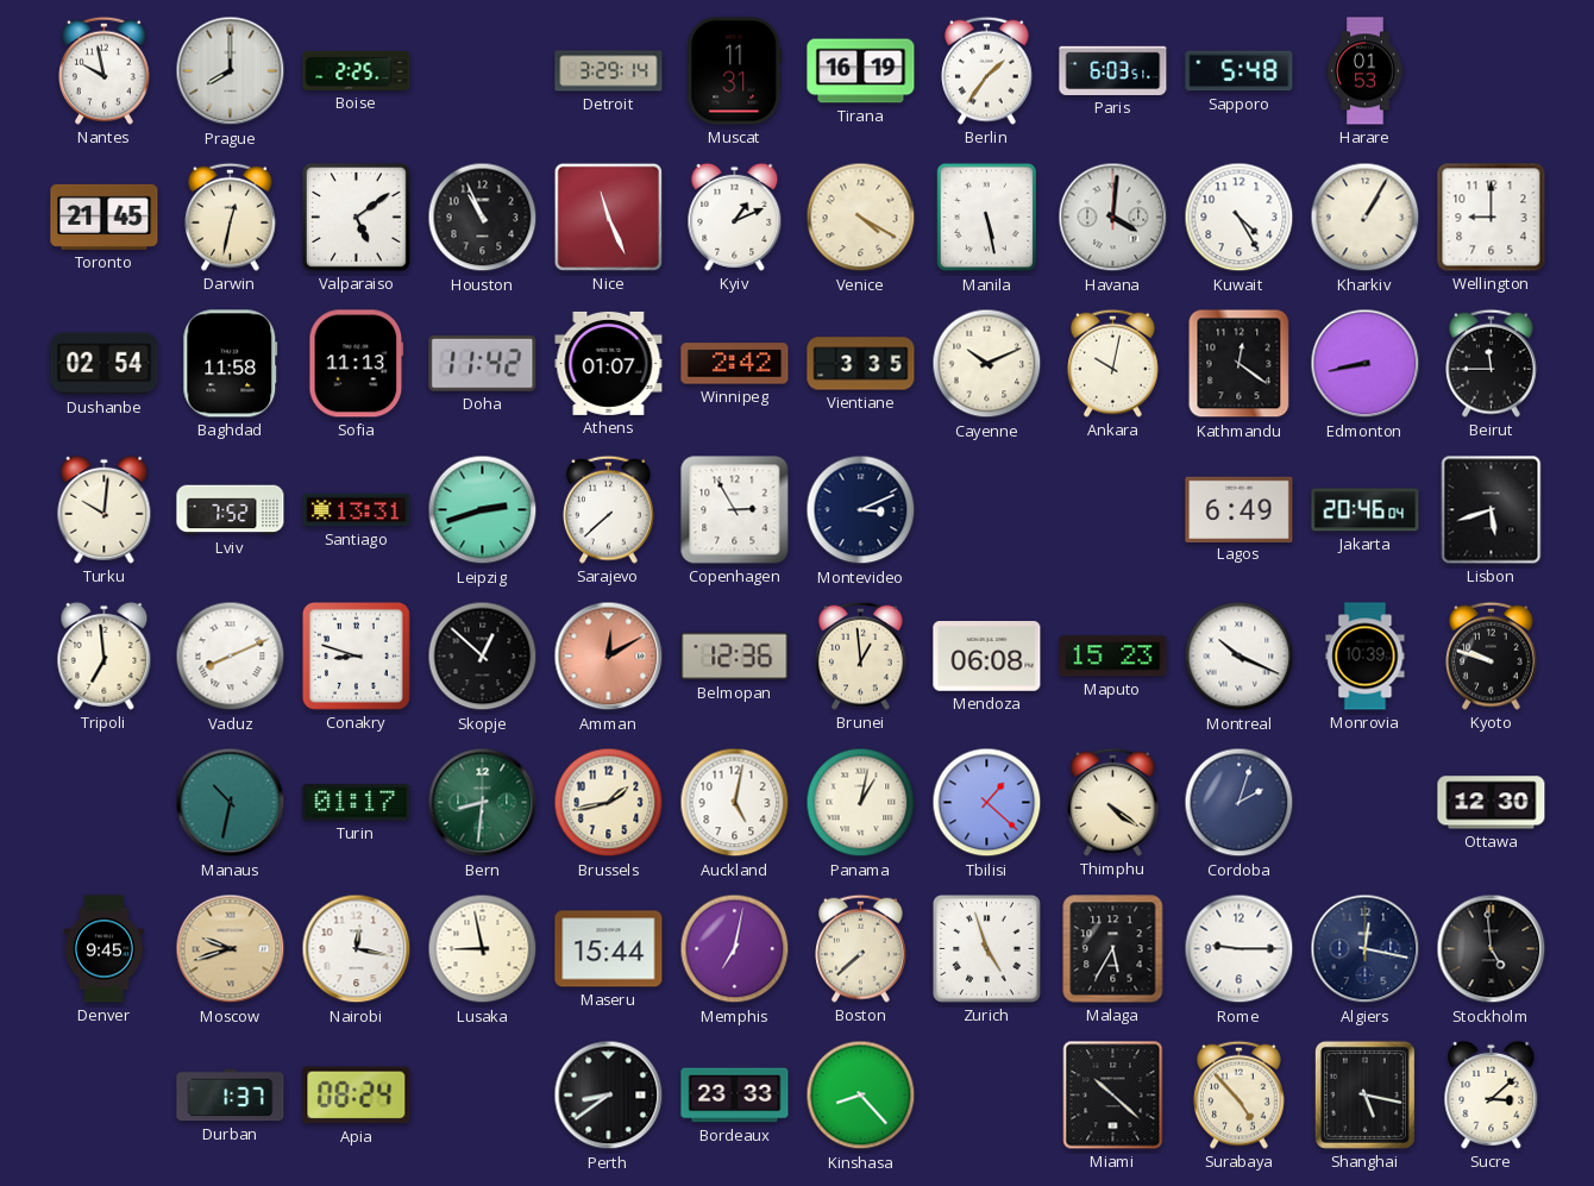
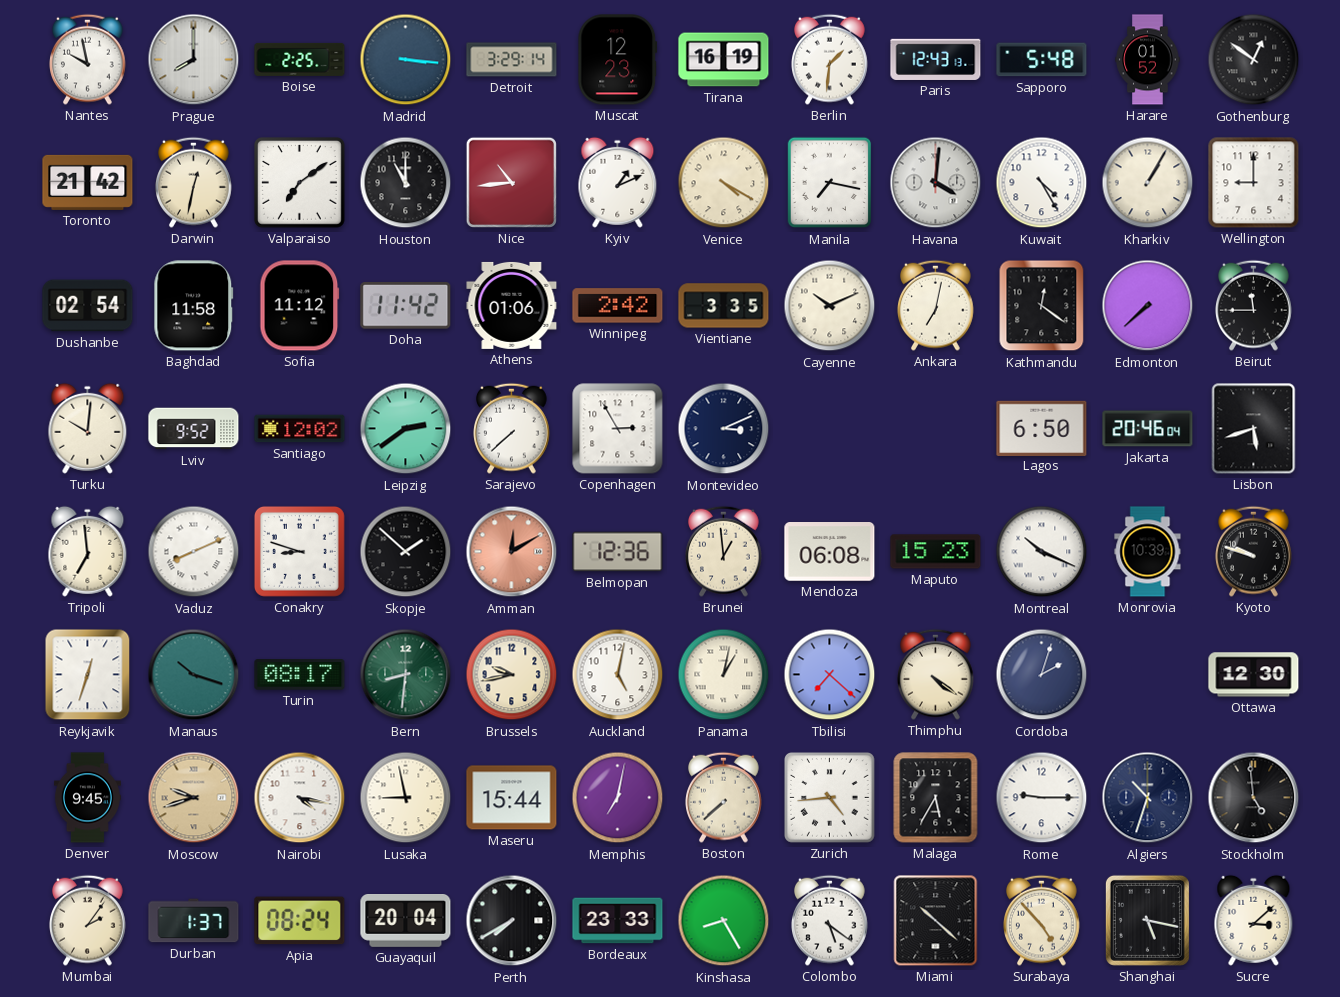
Madrid: none -> 3:16 (406, 60)
Muscat: 11:31 -> 12:23 (618, 60)
Berlin: 1:36 -> 1:31 (830, 59)
Paris: 6:03 -> 12:43 (936, 59)
Harare: 01:53 -> 01:52 (1148, 60)
Gothenburg: none -> 12:51 (1254, 60)
Toronto: 21:45 -> 21:42 (88, 182)
Valparaiso: 5:09 -> 7:09 (300, 183)
Houston: 10:56 -> 11:00 (406, 183)
Nice: 11:26 -> 10:44 (511, 182)
Manila: 5:28 -> 7:17 (830, 183)
Sofia: 11:13 -> 11:12 (300, 306)
Athens: 01:07 -> 01:06 (512, 305)
Ankara: 10:02 -> 7:02 (936, 305)
Edmonton: 8:43 -> 7:38 (1148, 306)
Lviv: 7:52 -> 9:52 (194, 429)
Santiago: 13:31 -> 12:02 (300, 429)
Leipzig: 2:42 -> 2:39 (406, 429)
Lagos: 6:49 -> 6:50 (1042, 428)
Skopje: 12:52 -> 1:52 (406, 552)
Reykjavik: none -> 12:33 (88, 675)
Manaus: 10:32 -> 10:18 (194, 675)
Turin: 01:17 -> 08:17 (300, 675)
Brussels: 1:43 -> 9:43 (512, 675)
Tbilisi: 1:22 -> 7:22 (830, 675)
Nairobi: 12:17 -> 4:17 (300, 798)
Zurich: 4:57 -> 4:44 (830, 798)
Algiers: 12:17 -> 10:33 (1148, 798)
Mumbai: none -> 2:06 (88, 920)
Guayaquil: none -> 20:04 (406, 921)
Perth: 8:39 -> 7:40 (512, 921)
Kinshasa: 8:23 -> 8:25 (724, 921)
Colombo: none -> 5:21 (830, 920)
